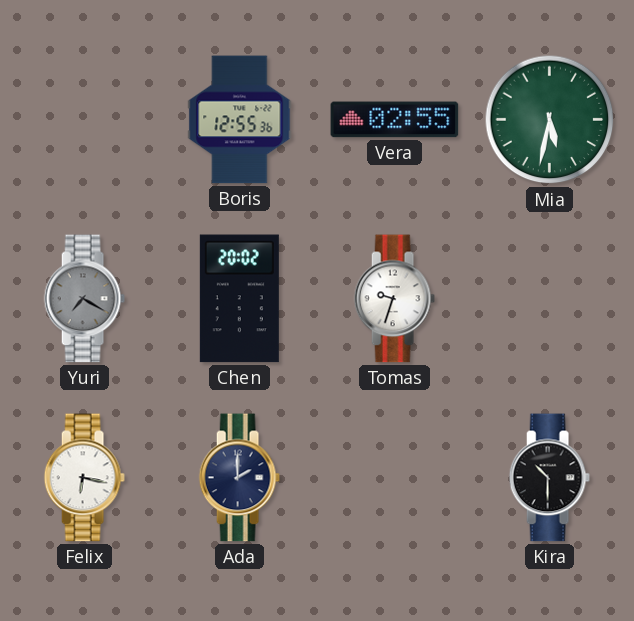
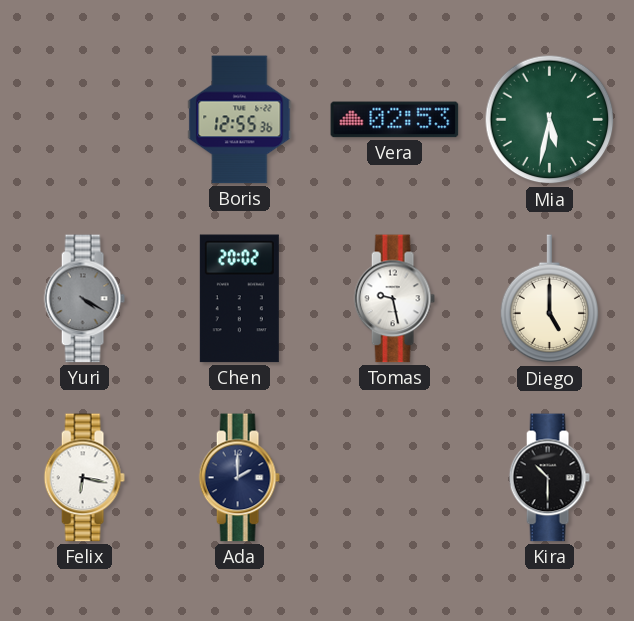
Vera: 02:55 -> 02:53 (395, 120)
Yuri: 7:20 -> 4:20 (84, 299)
Tomas: 9:33 -> 9:28 (394, 299)
Diego: none -> 5:00 (550, 299)
